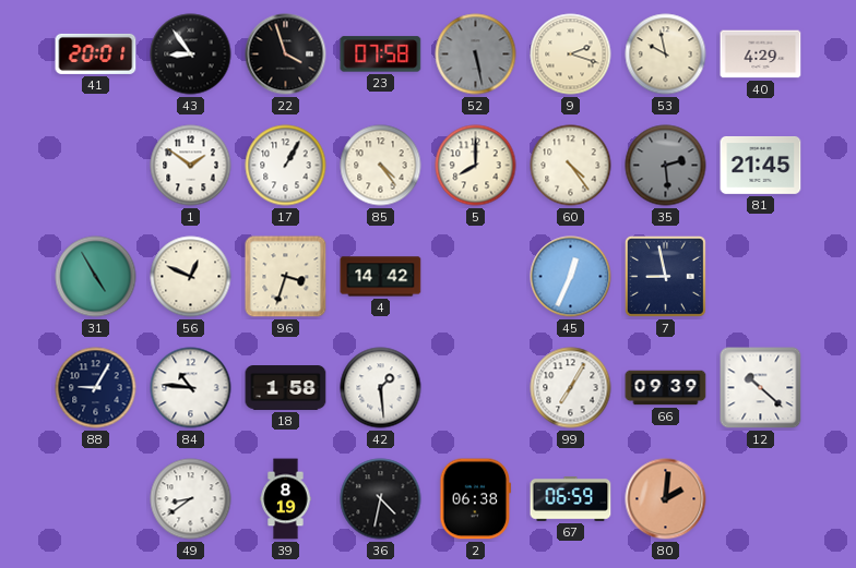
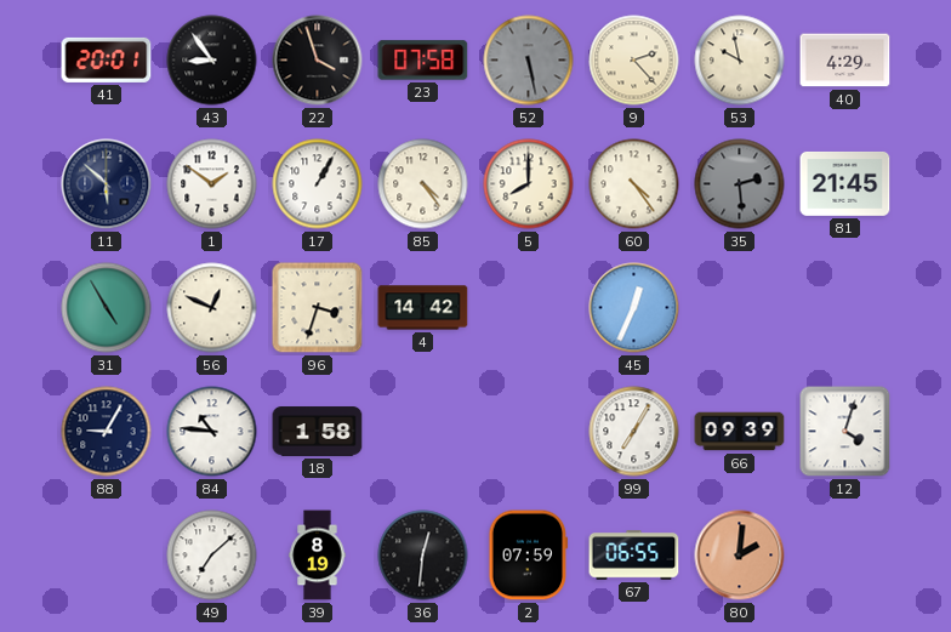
9: 2:18 -> 2:23 (634, 61)
11: none -> 5:52 (107, 184)
7: 8:58 -> none (665, 276)
42: 1:29 -> none (381, 388)
12: 10:22 -> 4:03 (845, 432)
49: 8:39 -> 7:08 (212, 556)
36: 4:32 -> 12:31 (423, 556)
2: 06:38 -> 07:59 (529, 556)
67: 06:59 -> 06:55 (634, 556)
